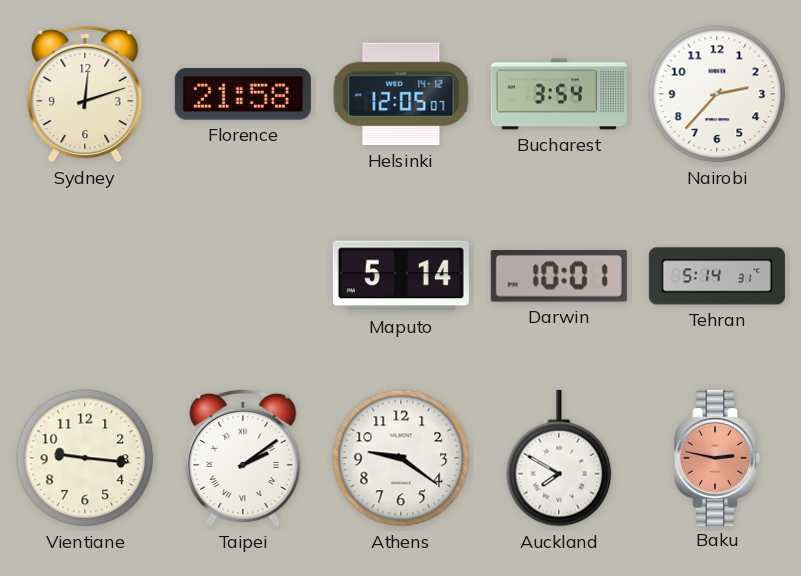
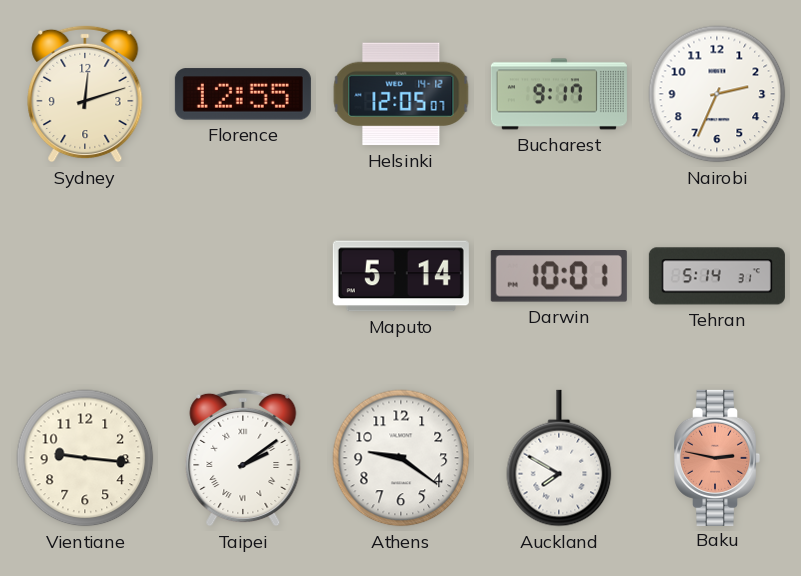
Florence: 21:58 -> 12:55 (243, 94)
Bucharest: 3:54 -> 9:17 (559, 94)
Nairobi: 2:37 -> 2:34 (717, 94)
